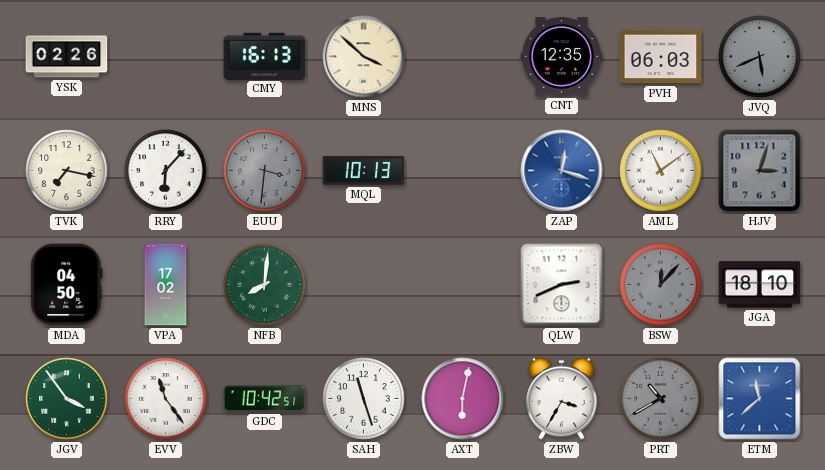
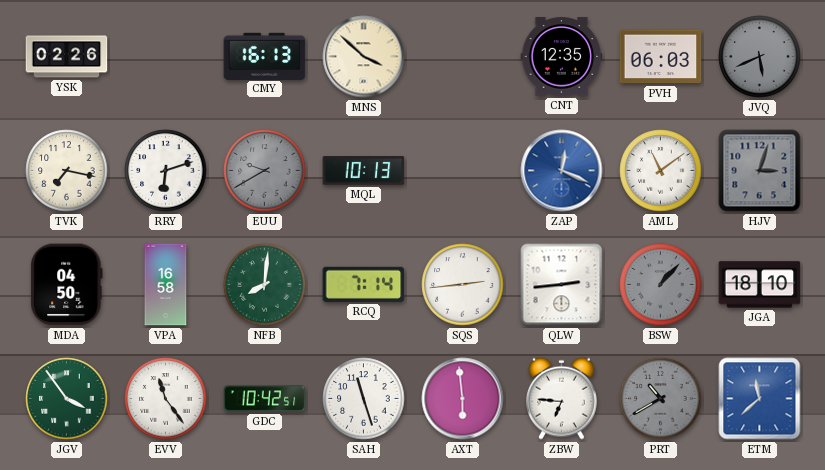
RRY: 6:07 -> 6:12 (166, 171)
EUU: 3:31 -> 9:40 (265, 171)
ZAP: 12:18 -> 12:19 (562, 171)
VPA: 17:02 -> 16:58 (166, 285)
RCQ: none -> 7:14 (364, 284)
SQS: none -> 2:44 (463, 285)
QLW: 2:41 -> 2:44 (562, 285)
BSW: 12:07 -> 1:07 (661, 285)
AXT: 6:02 -> 5:59 (463, 399)
ZBW: 3:35 -> 6:46 (562, 398)
